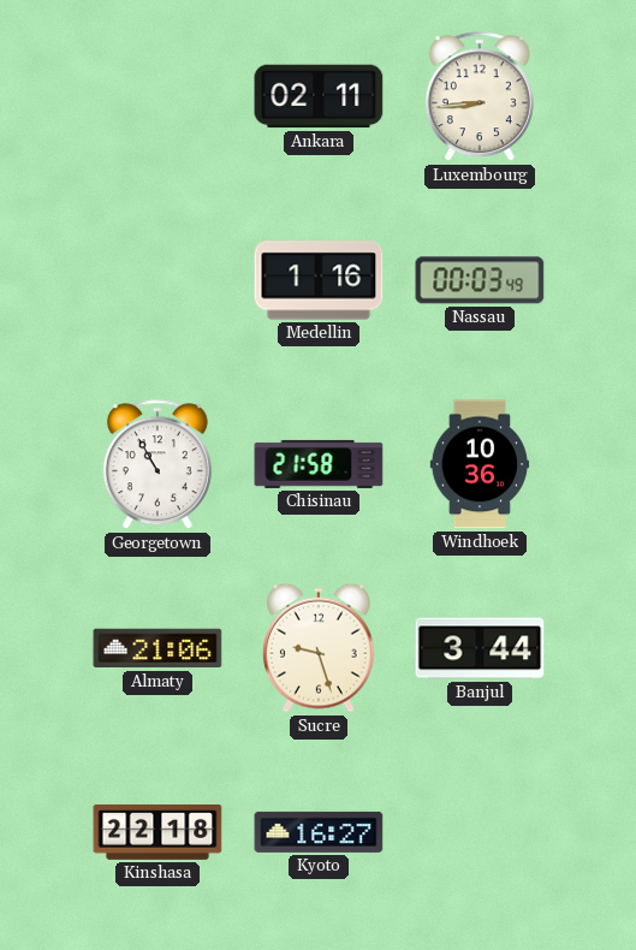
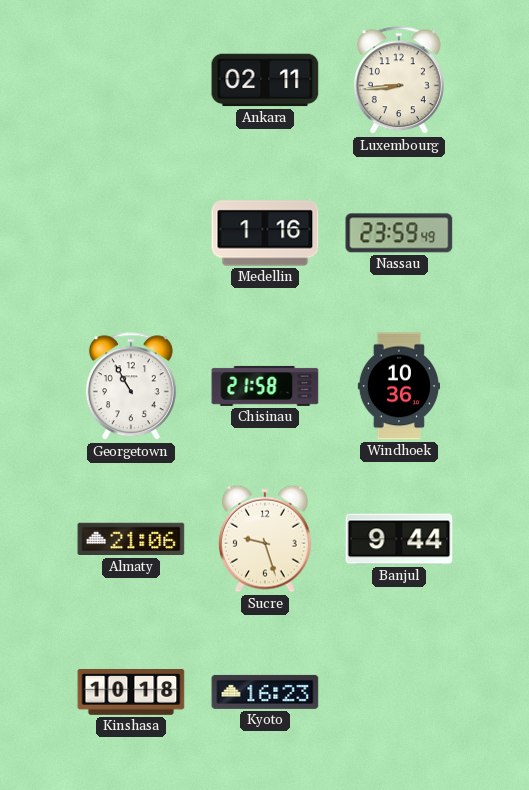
Nassau: 00:03 -> 23:59 (399, 233)
Banjul: 3:44 -> 9:44 (399, 539)
Kinshasa: 22:18 -> 10:18 (131, 692)
Kyoto: 16:27 -> 16:23 (265, 692)
